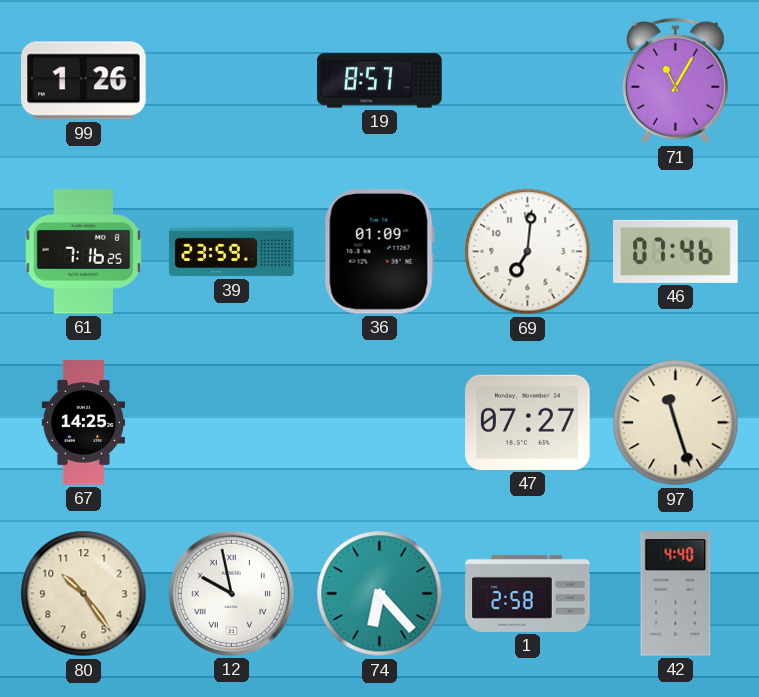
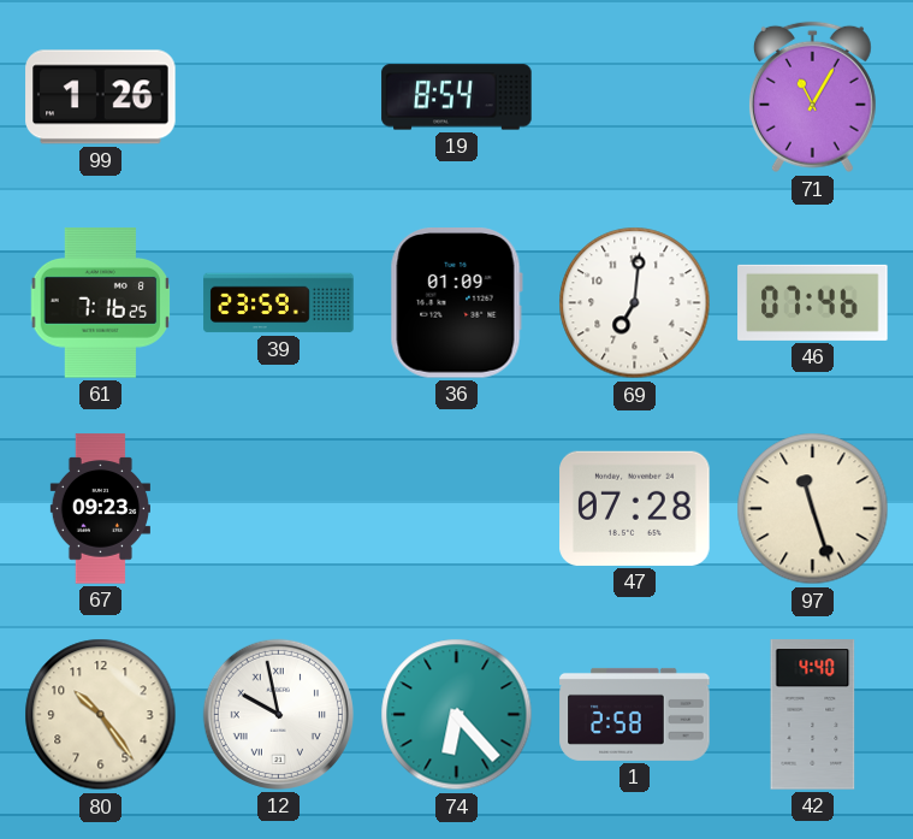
19: 8:57 -> 8:54 (457, 98)
67: 14:25 -> 09:23 (100, 509)
47: 07:27 -> 07:28 (635, 508)
